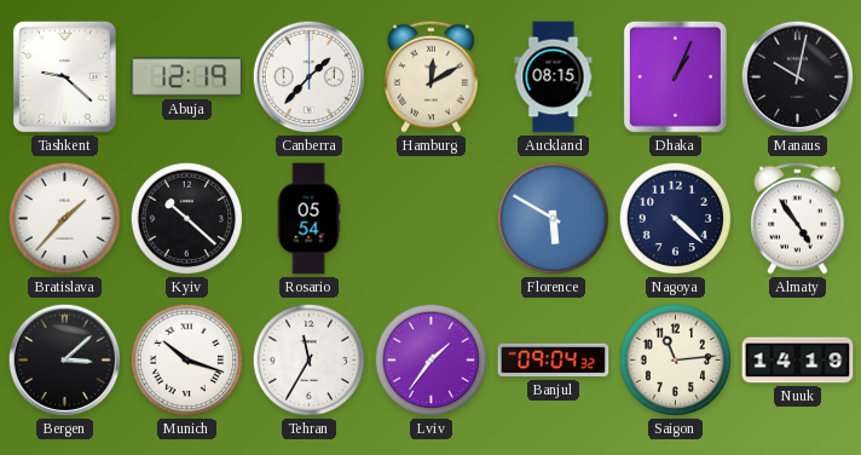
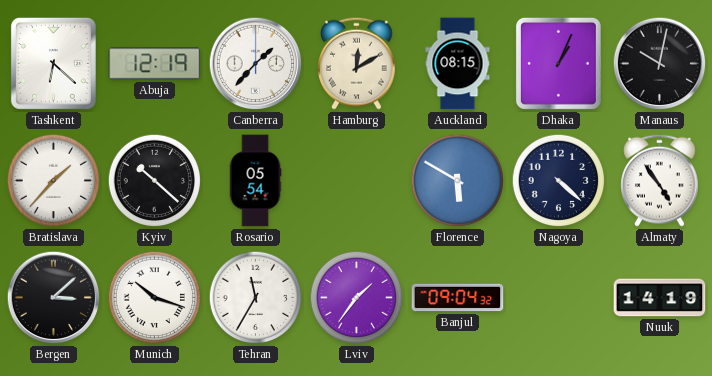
Tashkent: 9:22 -> 6:22 (53, 63)
Saigon: 11:14 -> none (676, 361)
